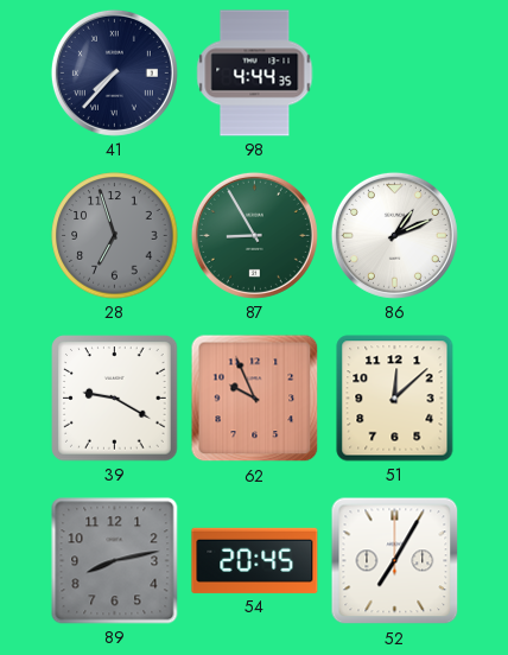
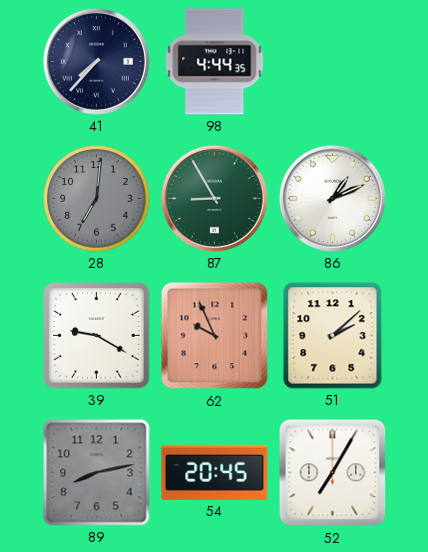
28: 6:57 -> 7:01 (97, 199)
51: 12:08 -> 2:08 (333, 336)
